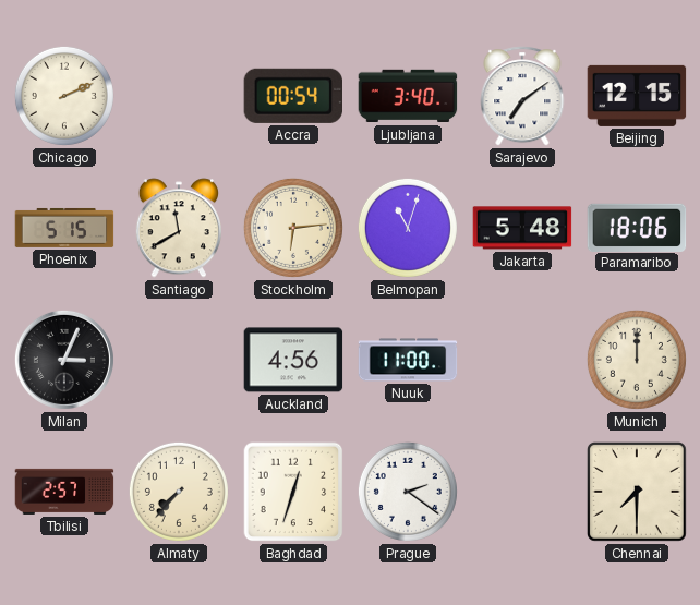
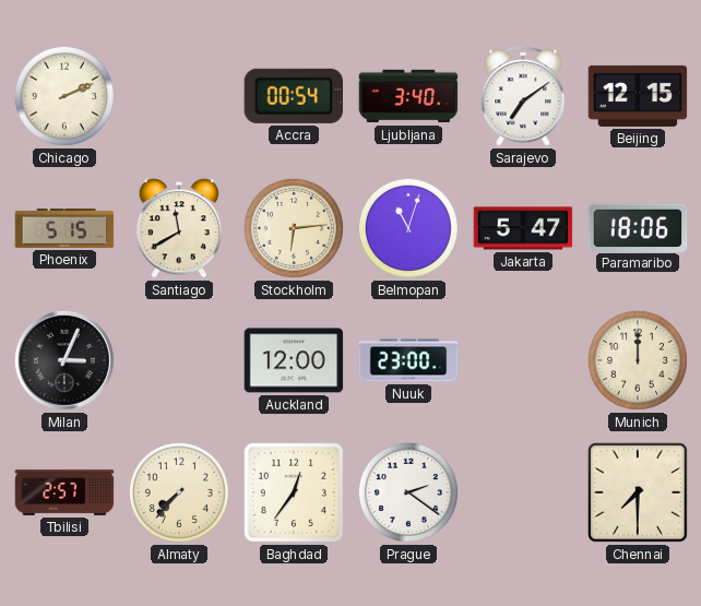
Jakarta: 5:48 -> 5:47 (523, 228)
Auckland: 4:56 -> 12:00 (294, 360)
Nuuk: 11:00 -> 23:00 (408, 360)
Baghdad: 12:33 -> 12:36 (294, 492)
